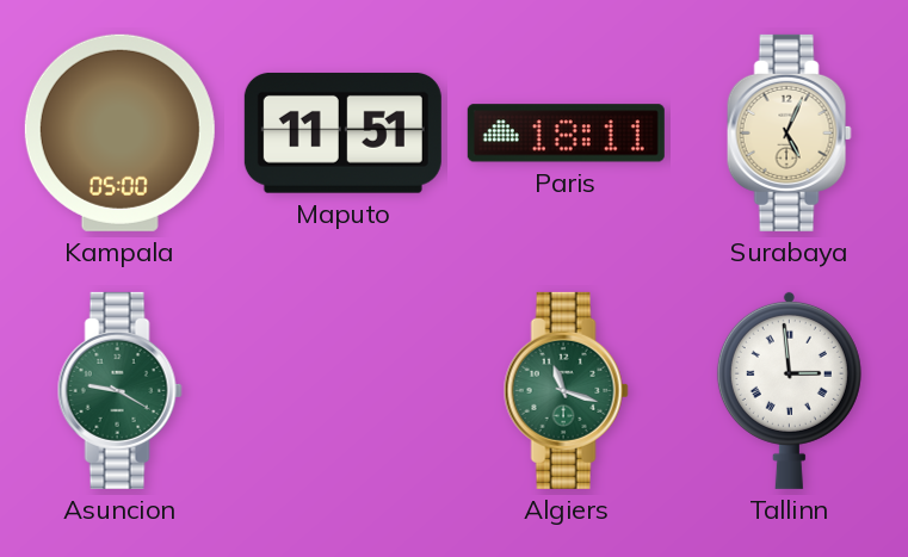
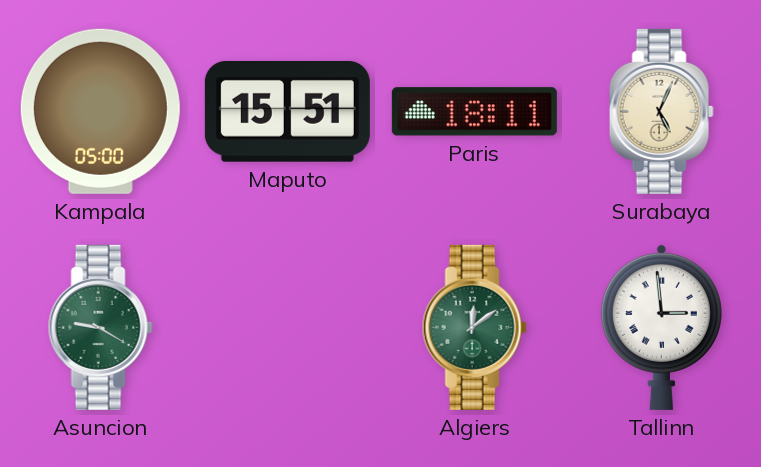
Maputo: 11:51 -> 15:51 (287, 111)
Algiers: 11:18 -> 12:09 (474, 327)
